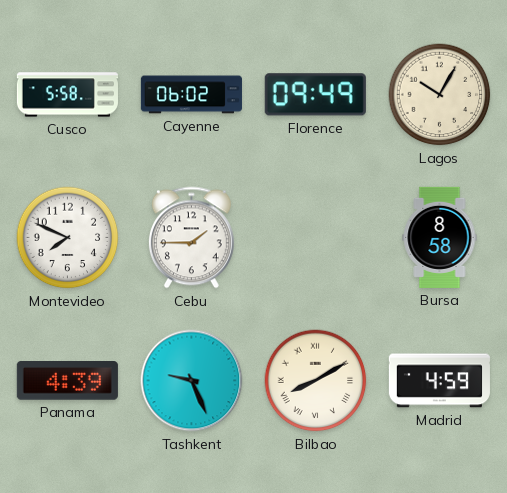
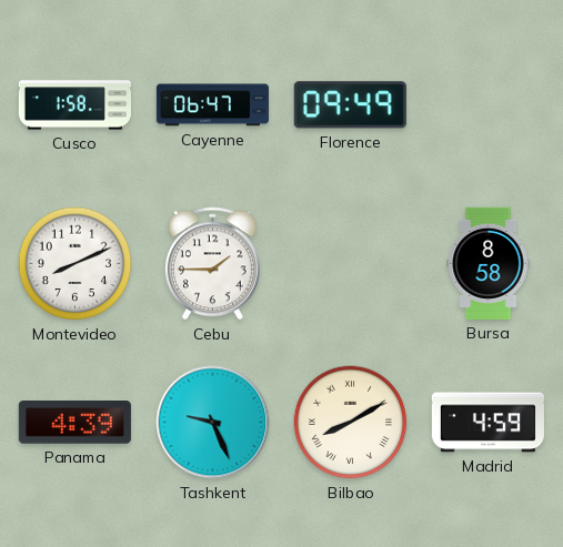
Cusco: 5:58 -> 1:58 (74, 105)
Cayenne: 06:02 -> 06:47 (212, 105)
Lagos: 10:05 -> none (440, 95)
Montevideo: 7:49 -> 8:11 (76, 264)
